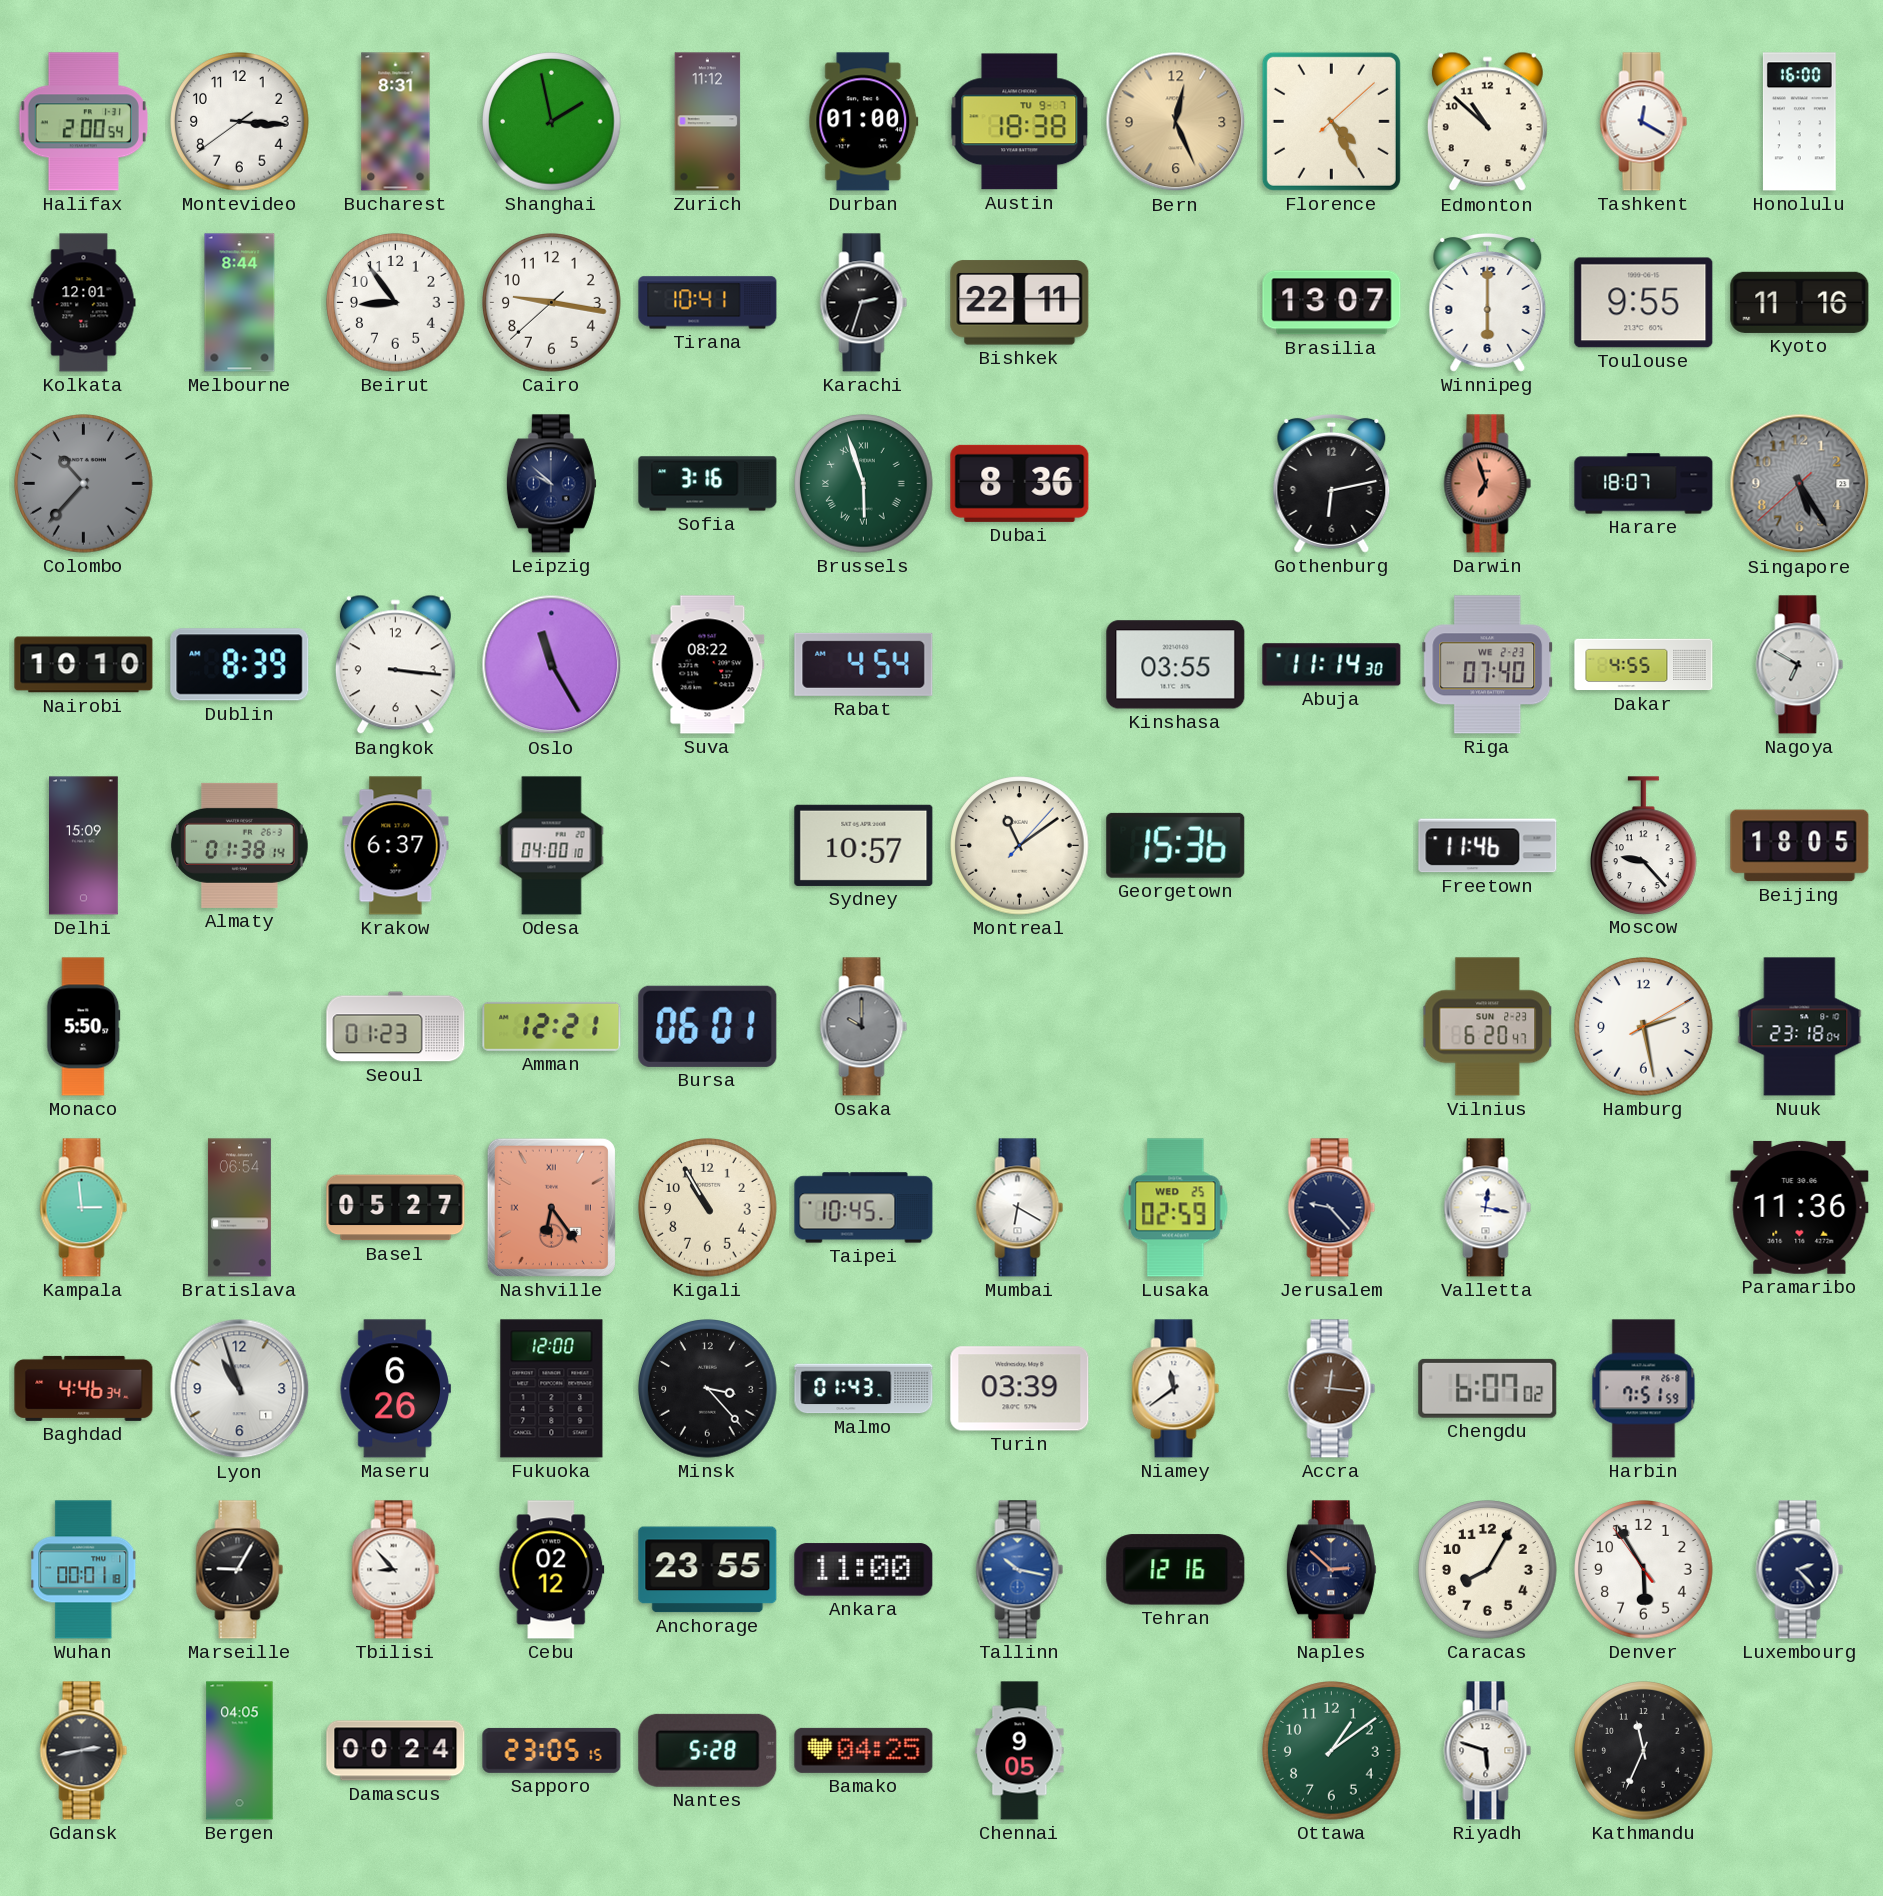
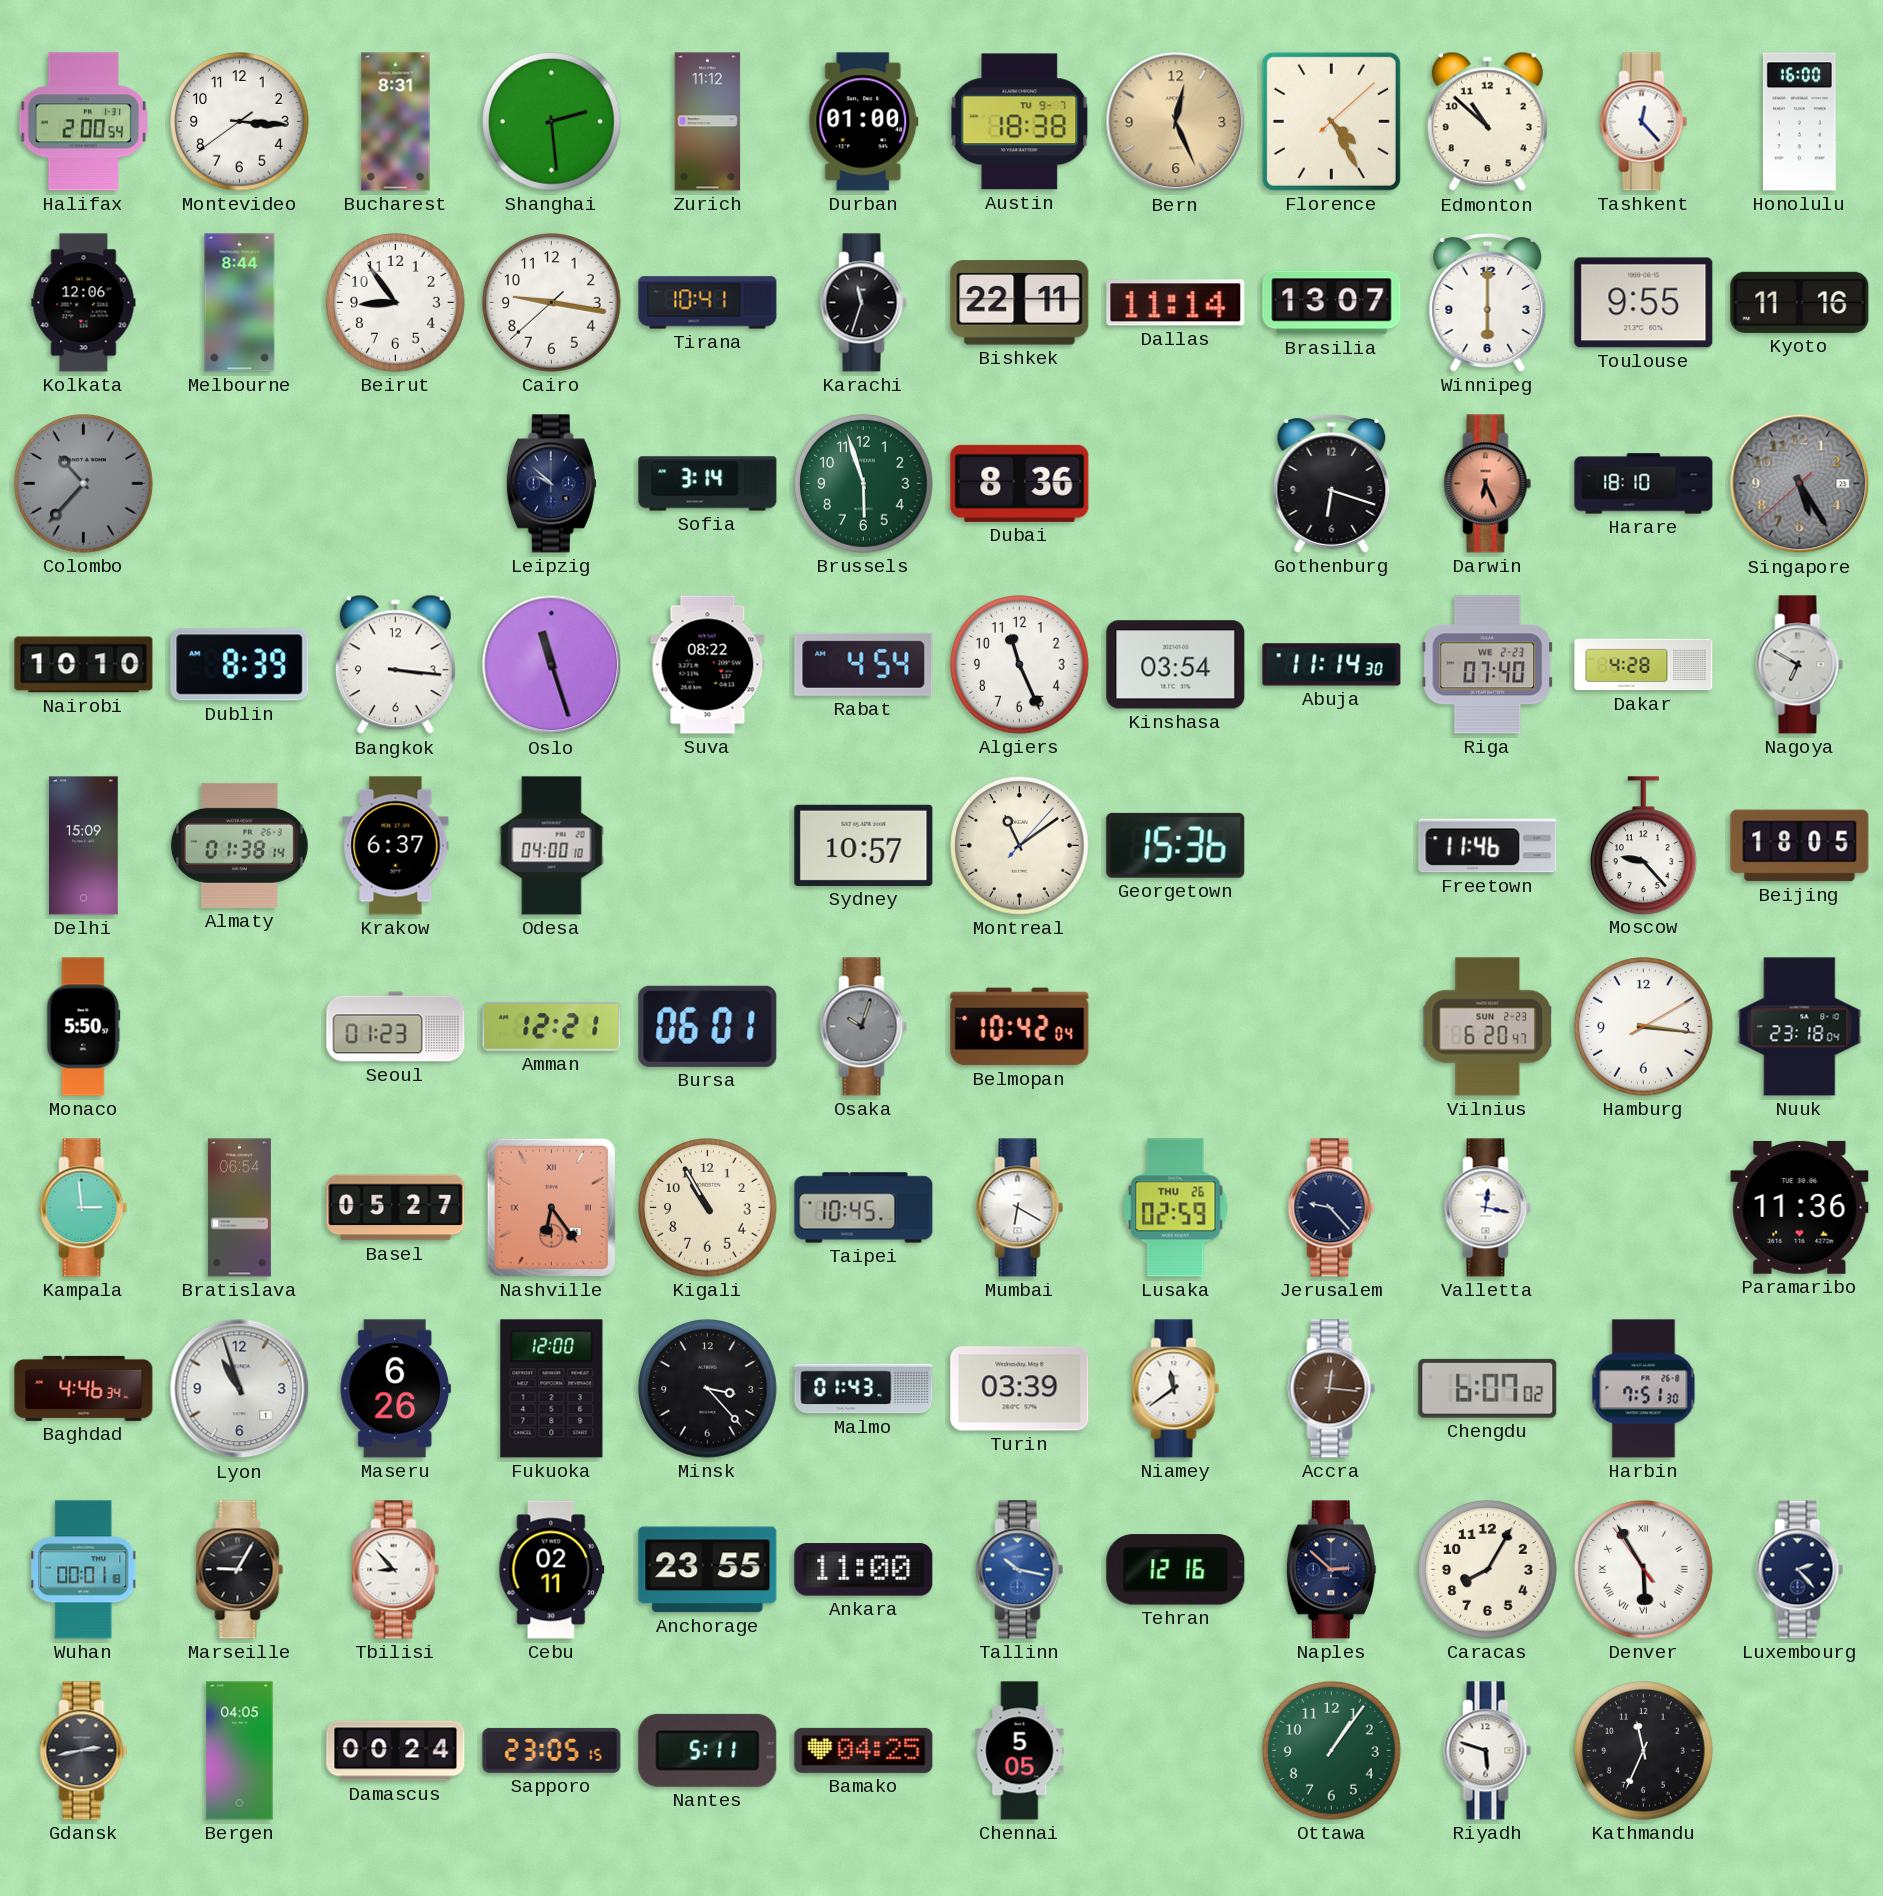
Shanghai: 1:58 -> 2:29 (552, 122)
Tashkent: 12:20 -> 12:23 (1644, 122)
Kolkata: 12:01 -> 12:06 (84, 303)
Karachi: 2:33 -> 11:33 (864, 303)
Dallas: none -> 11:14 (1176, 303)
Sofia: 3:16 -> 3:14 (708, 484)
Brussels numerals: Roman -> Arabic (864, 484)
Gothenburg: 6:13 -> 6:18 (1332, 483)
Darwin: 6:57 -> 6:26 (1488, 484)
Harare: 18:07 -> 18:10 (1644, 484)
Oslo: 11:25 -> 11:27 (552, 665)
Algiers: none -> 11:26 (1020, 665)
Kinshasa: 03:55 -> 03:54 (1176, 665)
Dakar: 4:55 -> 4:28 (1644, 665)
Osaka: 10:00 -> 10:03 (864, 1027)
Belmopan: none -> 10:42 (1020, 1027)
Hamburg: 2:28 -> 3:16 (1644, 1027)
Lusaka date: WED 25 -> THU 26 (1176, 1208)
Harbin: 7:51:59 -> 7:51:30 (1644, 1389)
Cebu: 02:12 -> 02:11 (552, 1570)
Denver numerals: Arabic -> Roman (1644, 1570)
Nantes: 5:28 -> 5:11 (708, 1750)
Chennai: 9:05 -> 5:05 (1020, 1751)
Ottawa: 1:09 -> 1:06 (1332, 1751)
